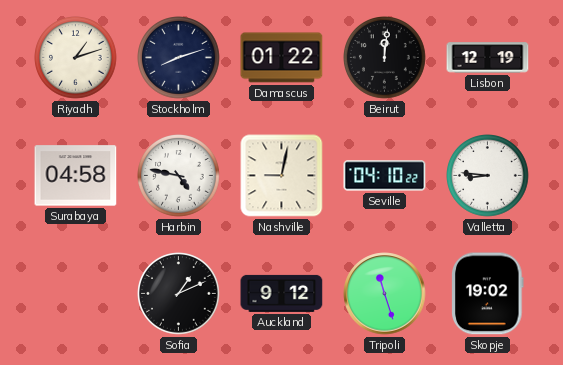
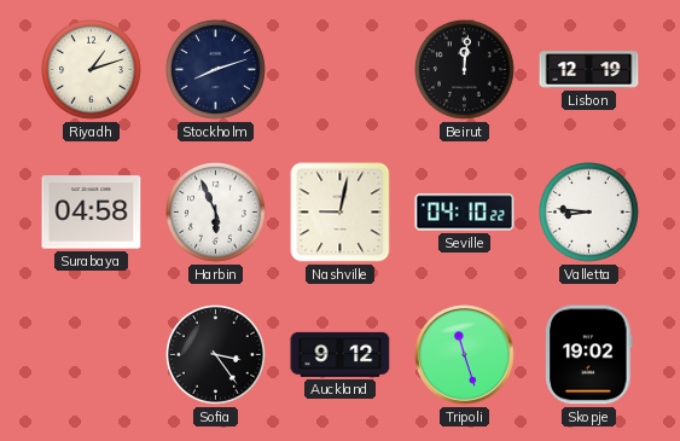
Damascus: 01:22 -> none (282, 58)
Harbin: 4:47 -> 5:56 (216, 213)
Sofia: 1:11 -> 3:24 (216, 355)
